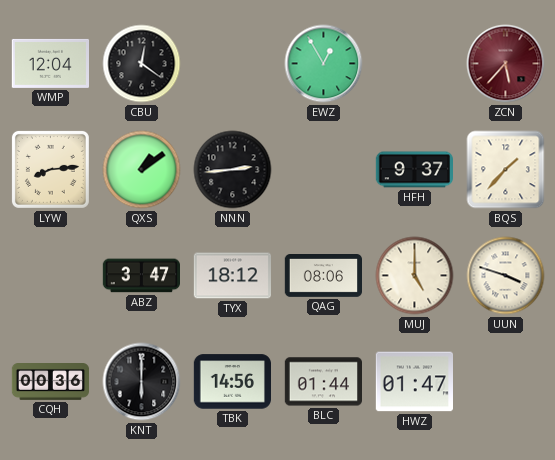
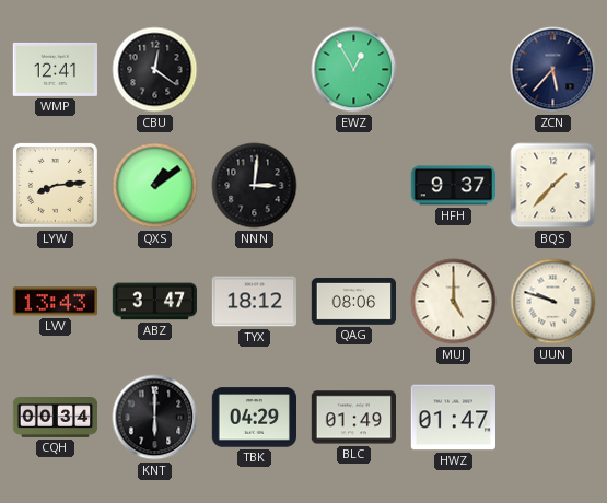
WMP: 12:04 -> 12:41 (55, 69)
ZCN dial: burgundy -> navy (553, 70)
NNN: 2:44 -> 3:01 (255, 186)
LVV: none -> 13:43 (55, 302)
UUN: 3:48 -> 9:48 (553, 302)
CQH: 00:36 -> 00:34 (56, 418)
TBK: 14:56 -> 04:29 (254, 418)
BLC: 01:44 -> 01:49 (353, 418)
